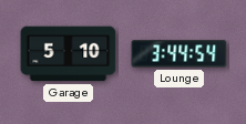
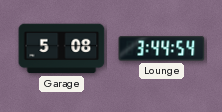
Garage: 5:10 -> 5:08 (62, 49)
